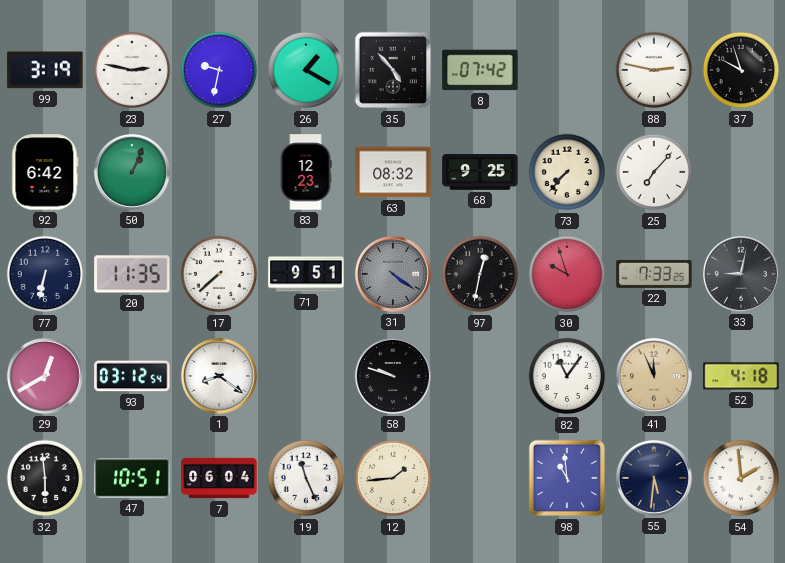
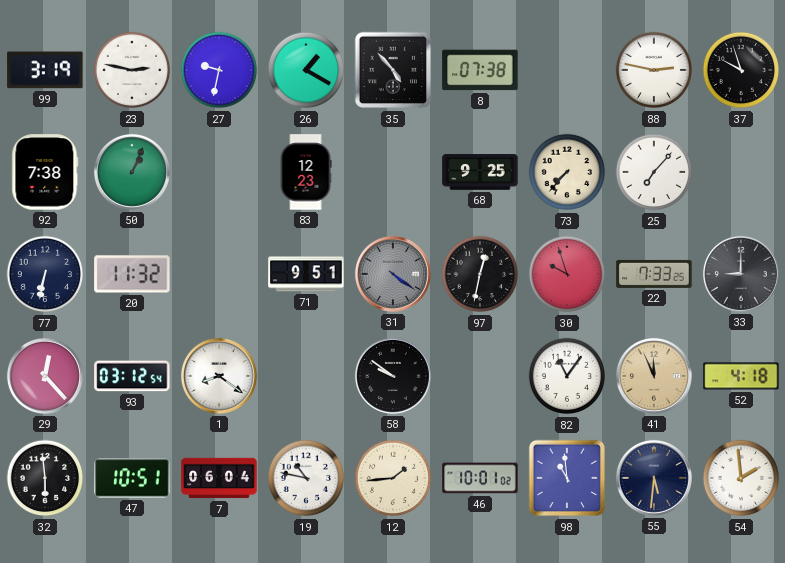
8: 07:42 -> 07:38 (480, 70)
92: 6:42 -> 7:38 (45, 172)
63: 08:32 -> none (393, 172)
20: 11:35 -> 11:32 (132, 274)
17: 7:38 -> none (219, 274)
33: 9:02 -> 9:00 (741, 274)
29: 12:40 -> 12:23 (45, 376)
58: 9:48 -> 9:51 (393, 376)
19: 11:26 -> 10:47 (306, 478)
46: none -> 10:01 (480, 478)
